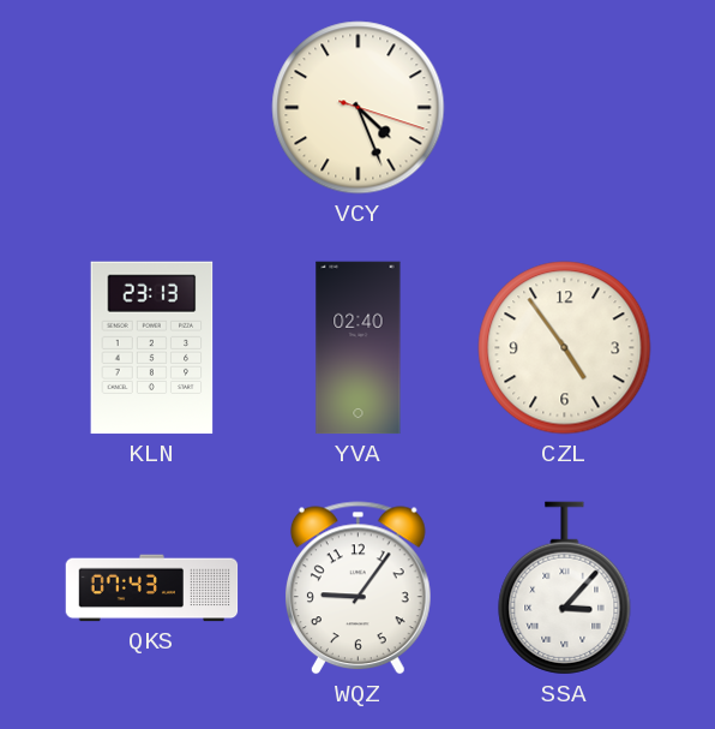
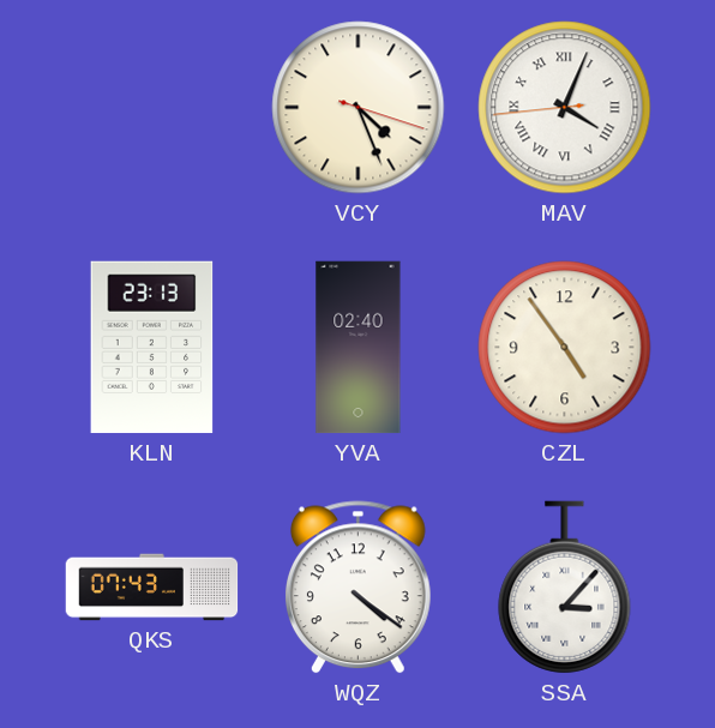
MAV: none -> 4:03 (565, 108)
WQZ: 9:06 -> 4:21 (357, 588)
